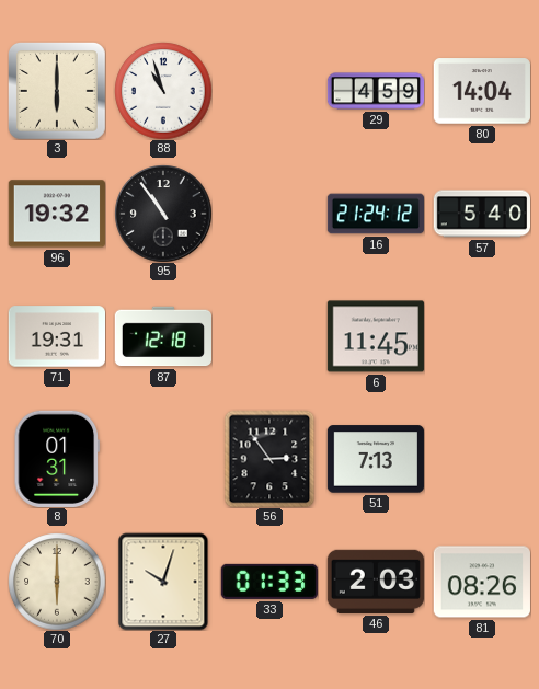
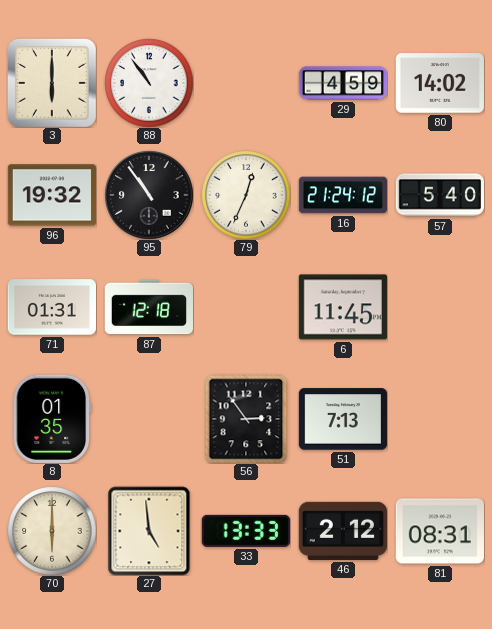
88: 10:57 -> 10:54 (149, 83)
80: 14:04 -> 14:02 (440, 83)
79: none -> 12:34 (246, 195)
71: 19:31 -> 01:31 (51, 307)
8: 01:31 -> 01:35 (51, 419)
27: 10:03 -> 4:59 (149, 531)
33: 01:33 -> 13:33 (246, 531)
46: 2:03 -> 2:12 (343, 531)
81: 08:26 -> 08:31 (440, 531)
